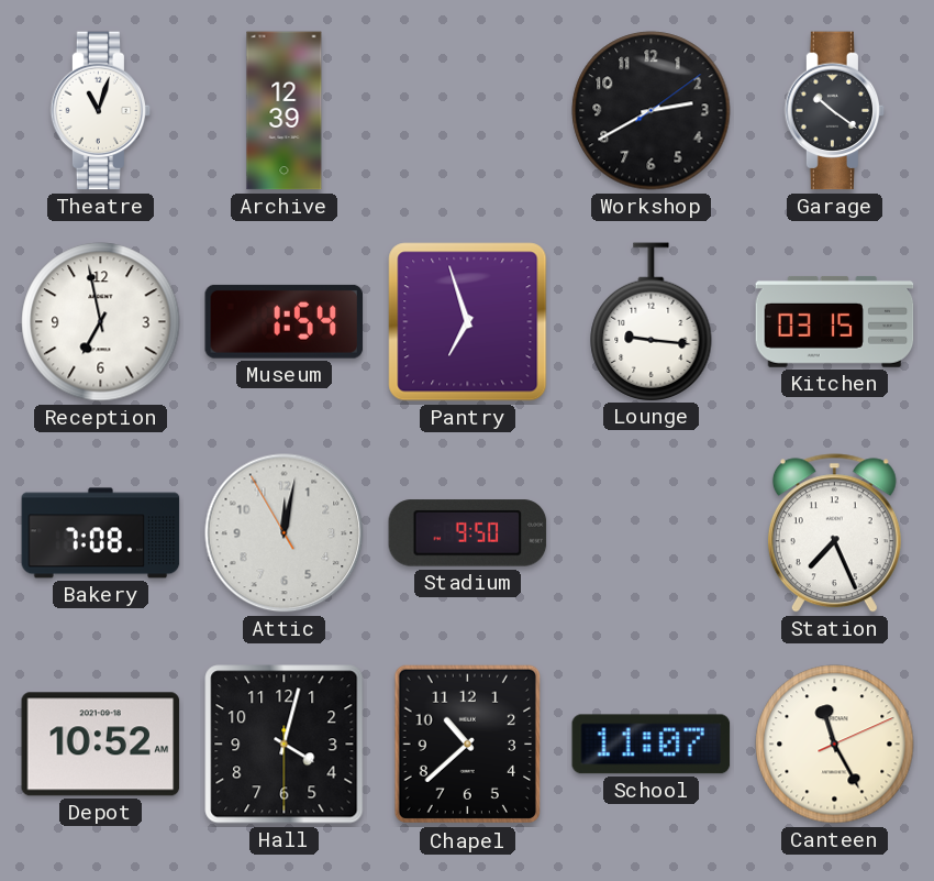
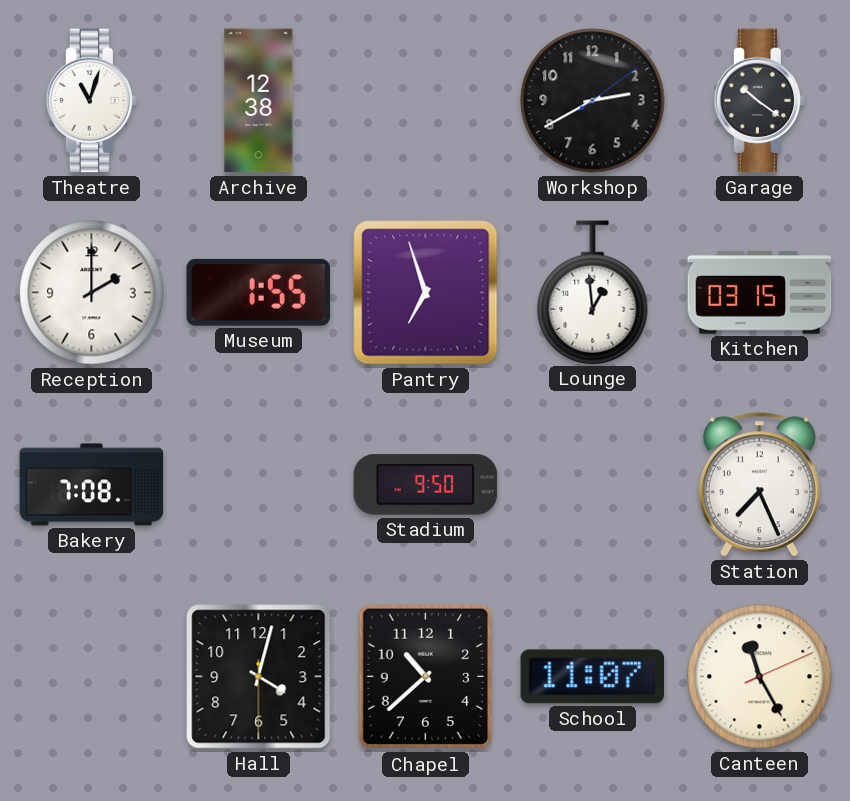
Archive: 12:39 -> 12:38 (259, 101)
Reception: 6:58 -> 2:00 (92, 293)
Museum: 1:54 -> 1:55 (259, 292)
Lounge: 9:16 -> 12:59 (593, 292)
Attic: 12:01 -> none (285, 533)
Depot: 10:52 -> none (101, 745)
